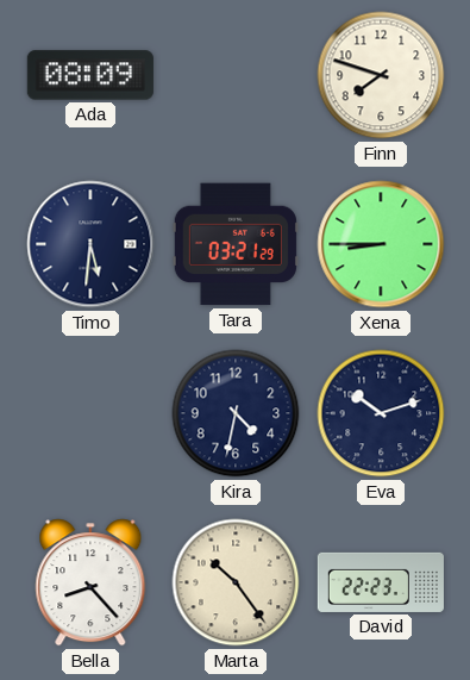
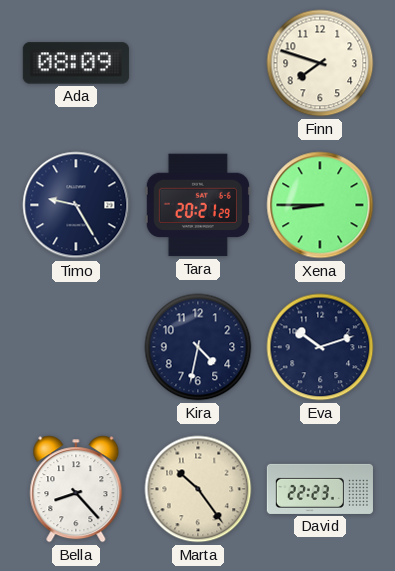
Timo: 5:31 -> 9:25 (76, 205)
Tara: 03:21 -> 20:21 (198, 205)
